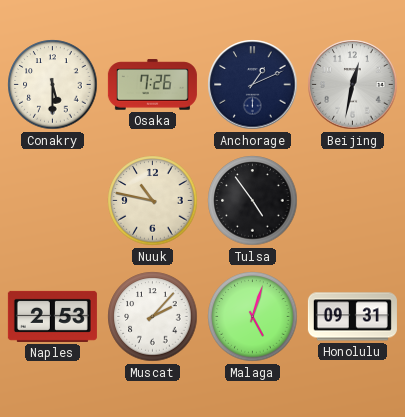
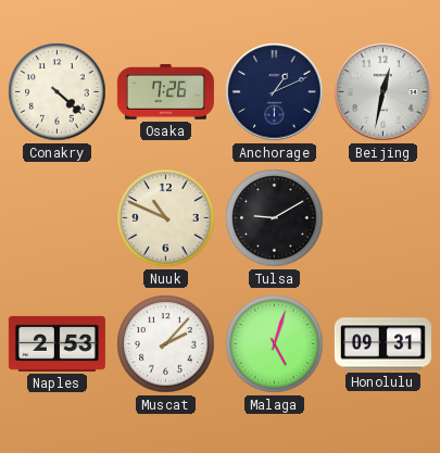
Conakry: 5:30 -> 4:22 (58, 92)
Nuuk: 10:47 -> 10:49 (166, 218)
Tulsa: 4:54 -> 9:10 (275, 218)
